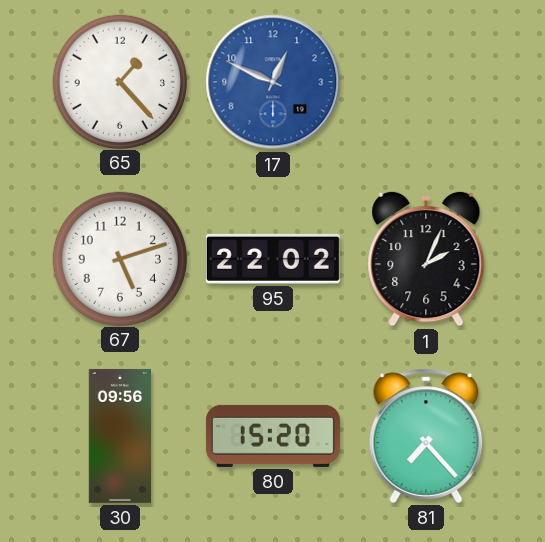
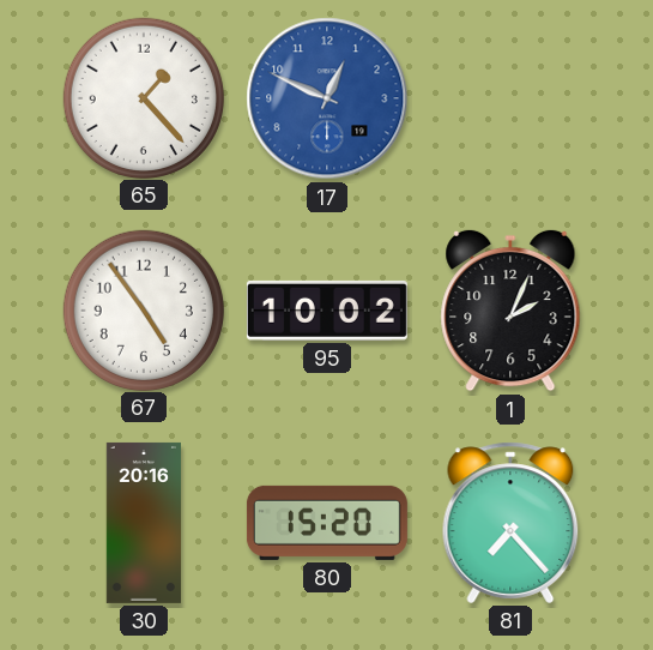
67: 5:12 -> 4:54 (143, 309)
95: 22:02 -> 10:02 (327, 311)
30: 09:56 -> 20:16 (143, 523)
